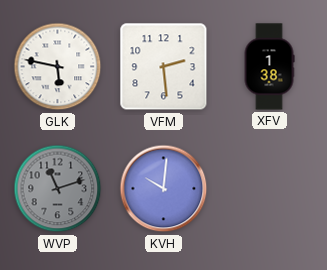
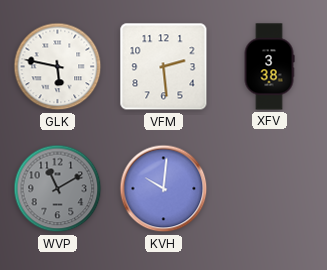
XFV: 1:38 -> 3:38 (269, 67)
WVP: 11:12 -> 11:10 (58, 189)
